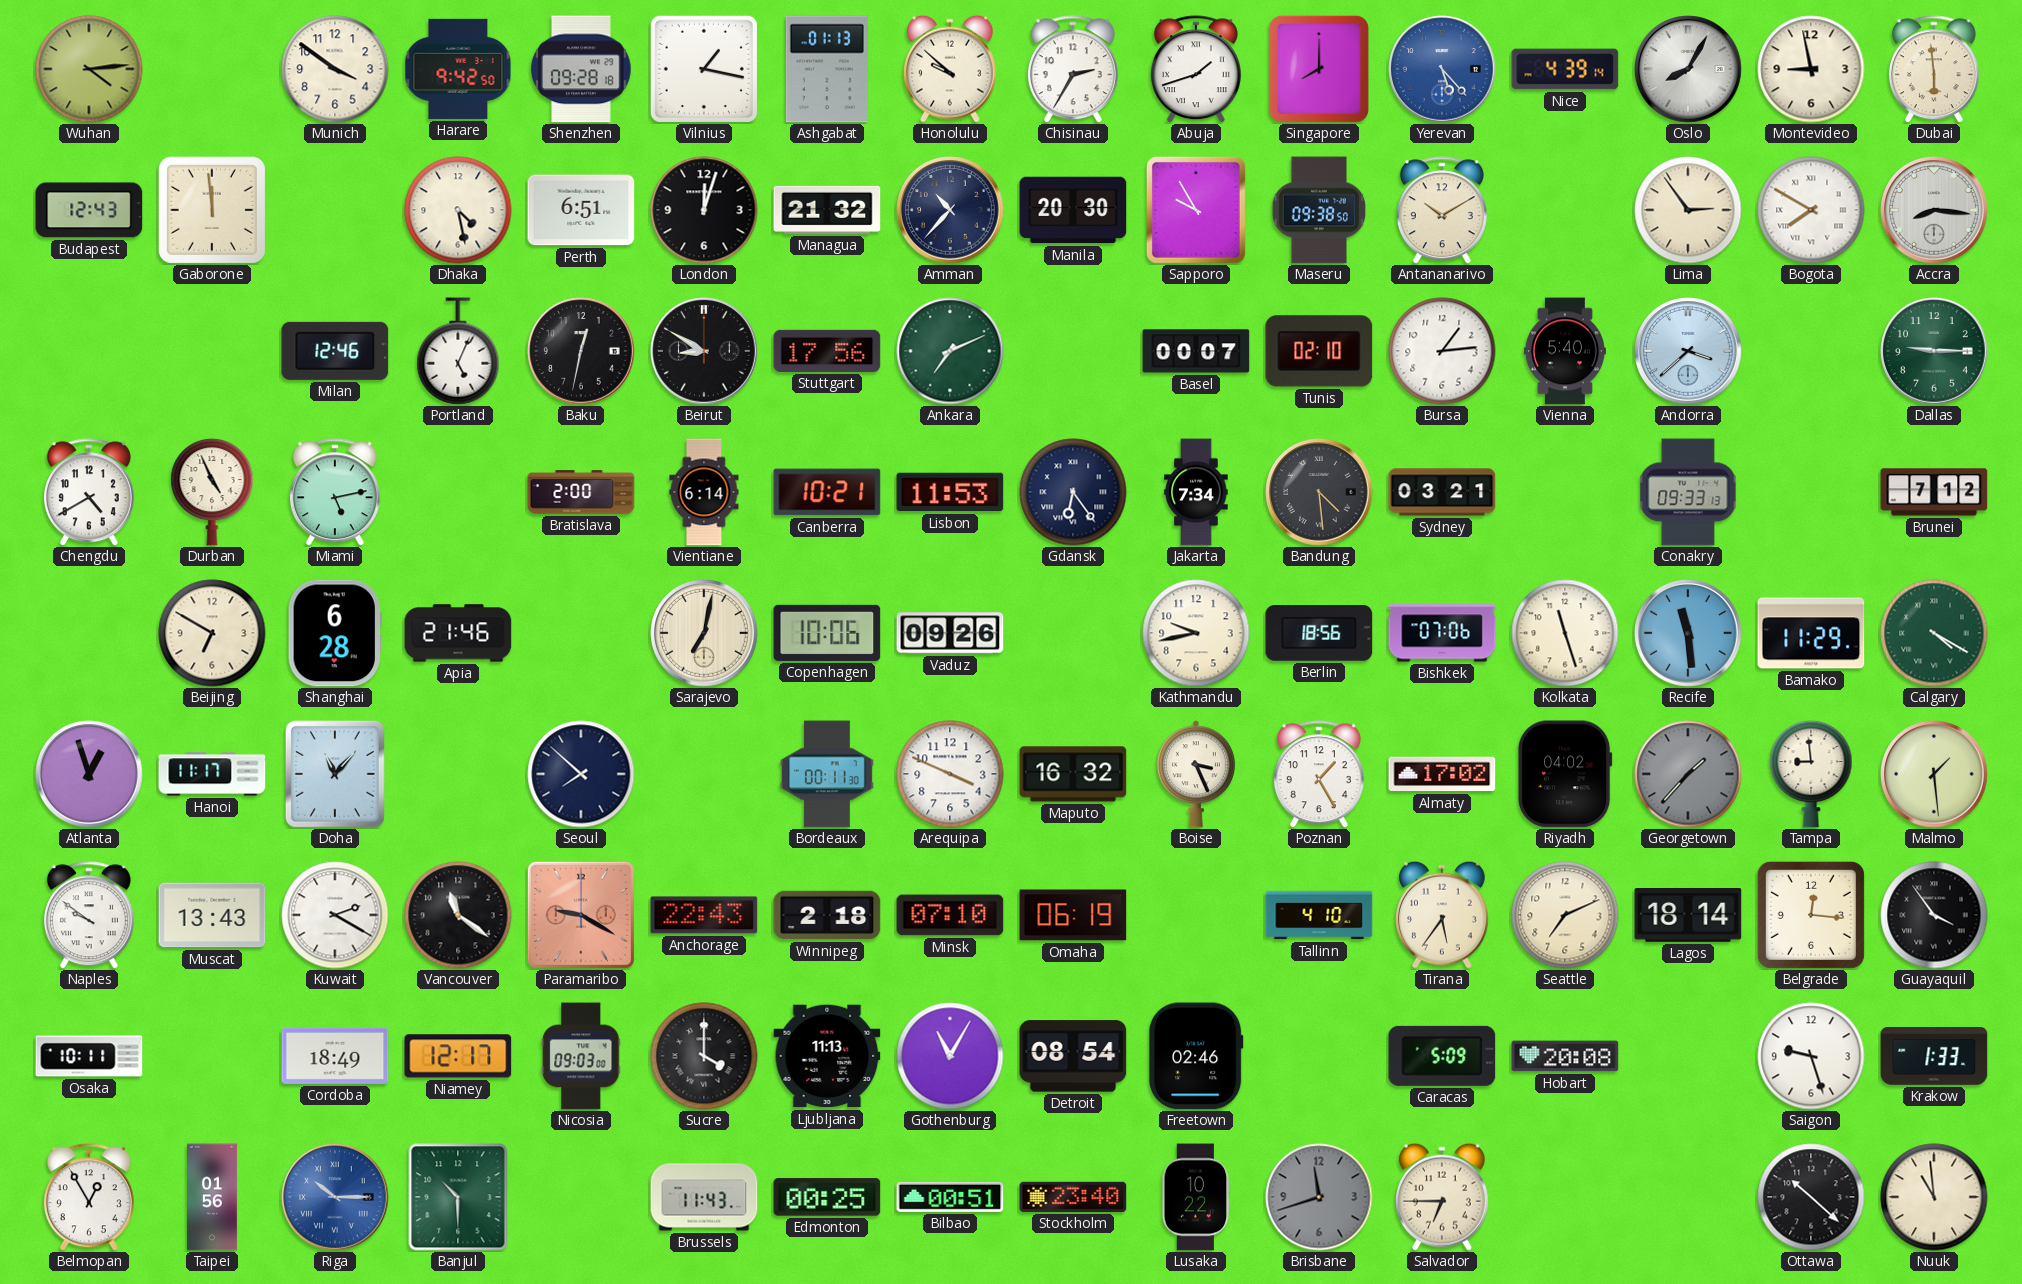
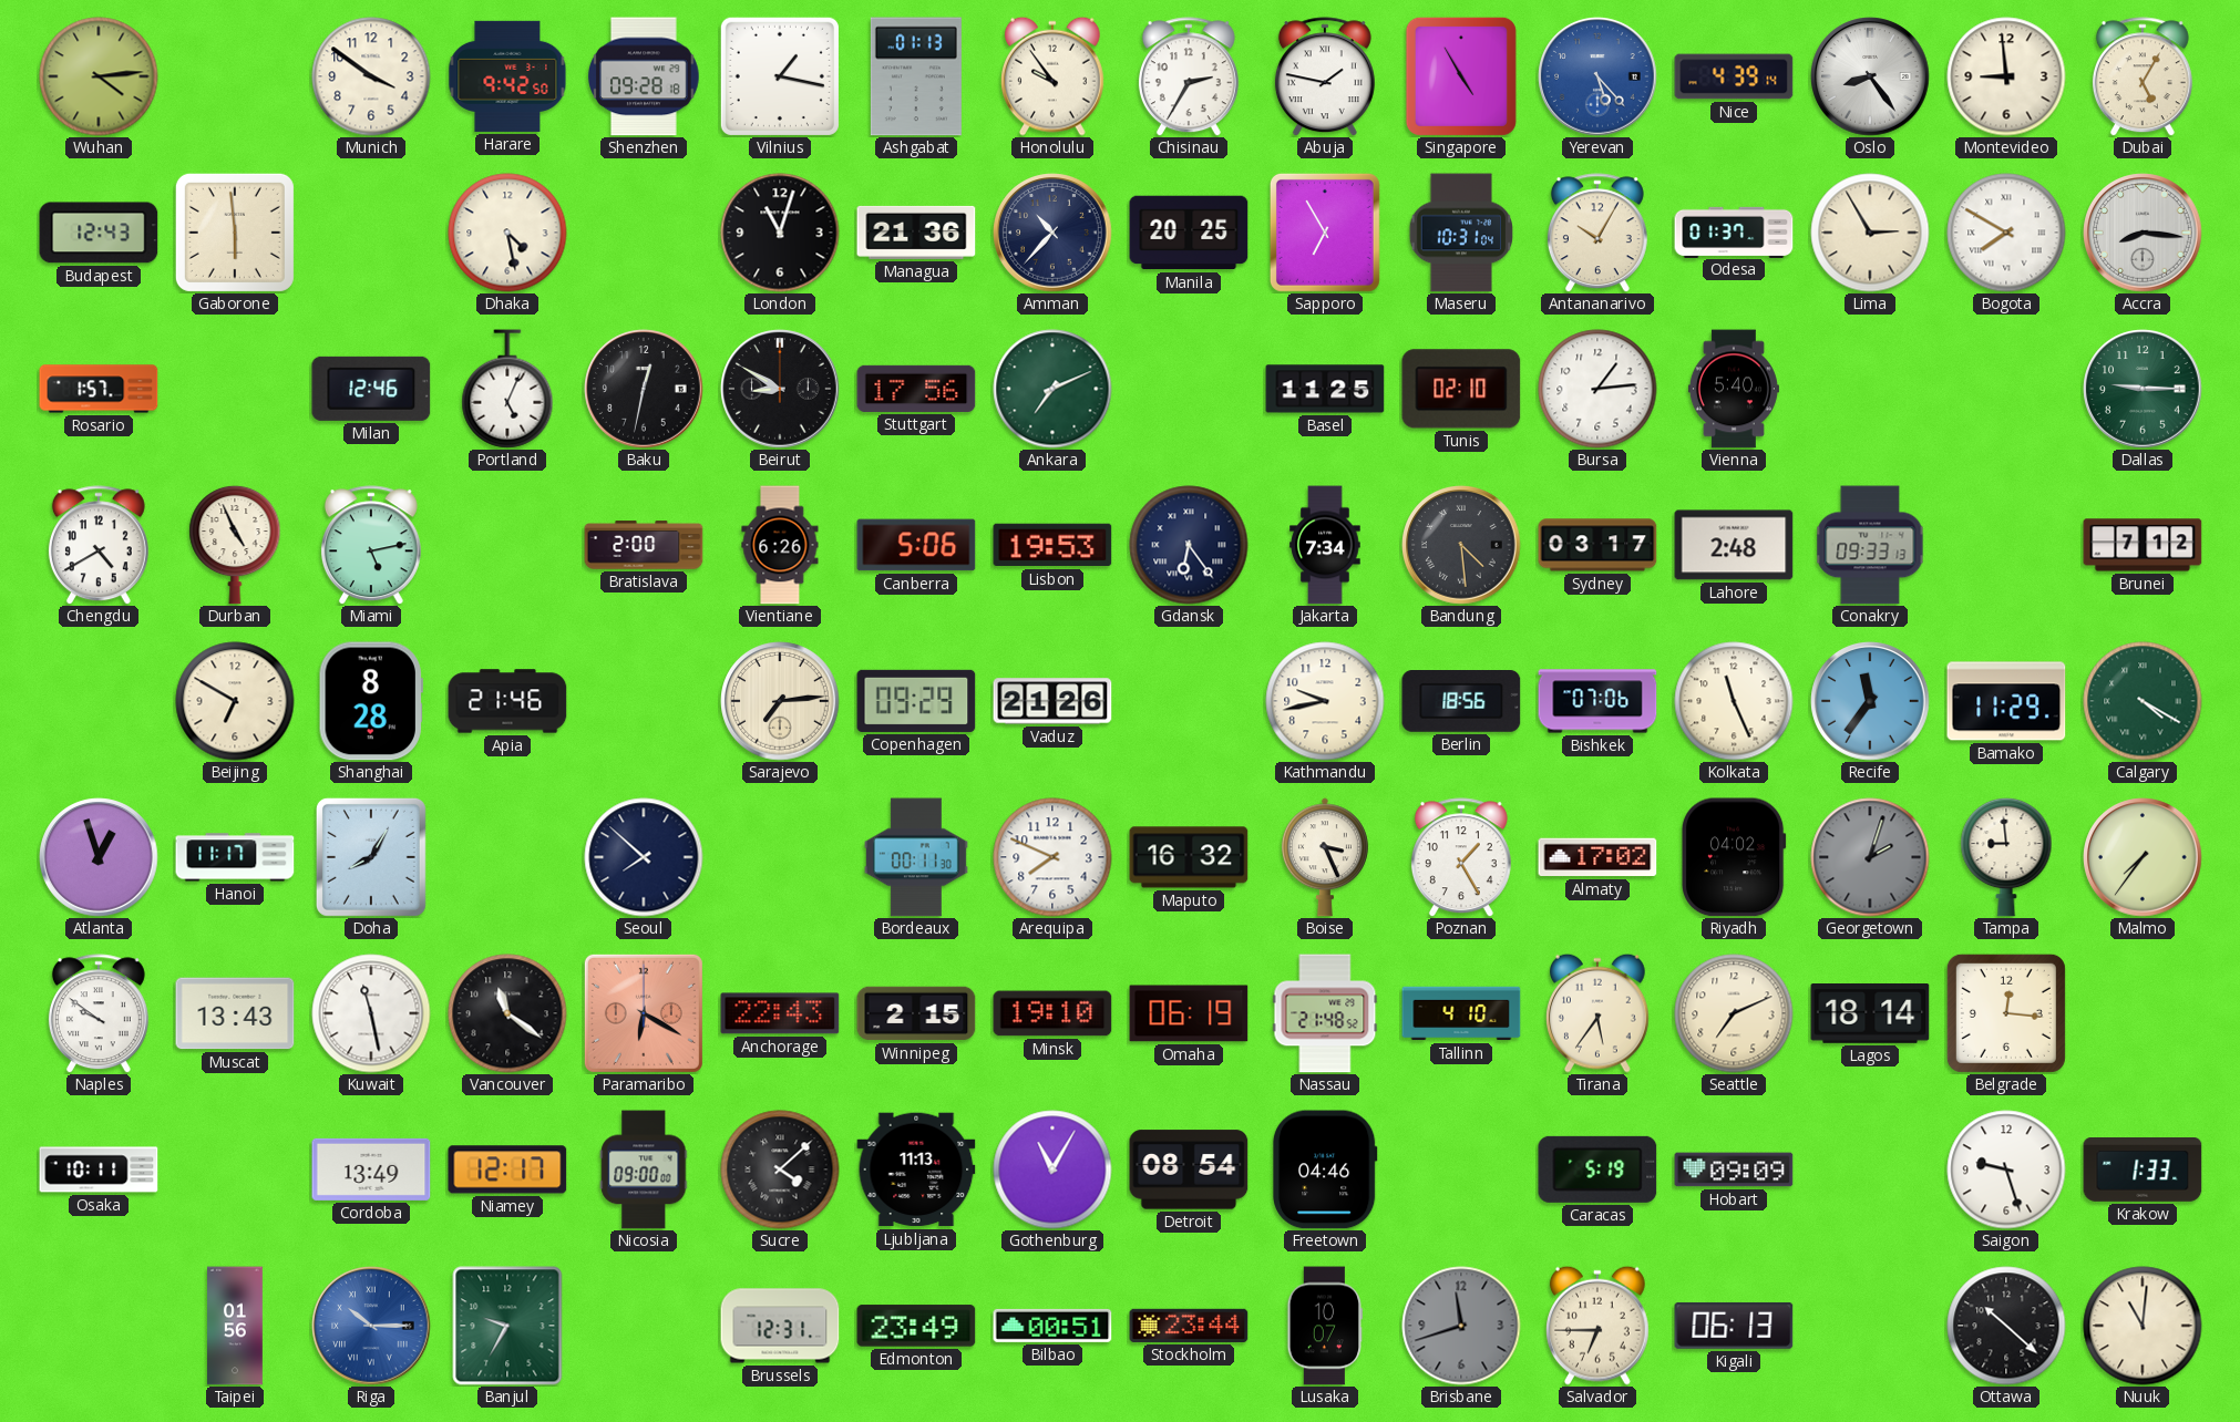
Honolulu: 9:52 -> 9:54 (1052, 76)
Abuja: 1:42 -> 1:47 (1325, 76)
Singapore: 8:00 -> 4:55 (1461, 76)
Oslo: 8:05 -> 8:24 (1870, 76)
Montevideo: 8:58 -> 8:59 (2006, 76)
Dubai: 5:59 -> 5:05 (2143, 76)
Gaborone: 11:59 -> 5:59 (235, 233)
Perth: 6:51 -> none (581, 210)
London: 12:03 -> 11:03 (780, 233)
Managua: 21:32 -> 21:36 (916, 233)
Manila: 20:30 -> 20:25 (1189, 233)
Sapporo: 9:55 -> 6:55 (1325, 233)
Maseru: 09:38 -> 10:31 (1461, 233)
Antananarivo: 10:10 -> 10:05 (1597, 233)
Odesa: none -> 01:37 (1734, 231)
Lima: 2:54 -> 2:55 (1870, 233)
Rosario: none -> 1:57 (99, 389)
Basel: 00:07 -> 11:25 (1325, 389)
Andorra: 3:38 -> none (1688, 351)
Vientiane: 6:14 -> 6:26 (780, 545)
Canberra: 10:21 -> 5:06 (916, 545)
Lisbon: 11:53 -> 19:53 (1052, 545)
Sydney: 03:21 -> 03:17 (1597, 545)
Lahore: none -> 2:48 (1734, 545)
Shanghai: 6:28 -> 8:28 (371, 701)
Sarajevo: 7:02 -> 7:14 (780, 701)
Copenhagen: 10:06 -> 09:29 (916, 701)
Vaduz: 09:26 -> 21:26 (1052, 701)
Kolkata: 11:27 -> 11:26 (1734, 701)
Recife: 11:29 -> 11:36 (1870, 701)
Doha: 11:07 -> 8:05 (371, 857)
Arequipa: 3:49 -> 7:49 (1052, 857)
Georgetown: 1:37 -> 2:03 (1870, 857)
Malmo: 1:29 -> 7:36 (2143, 857)
Kuwait: 2:20 -> 11:28 (371, 1013)
Paramaribo: 9:20 -> 6:20 (644, 1013)
Winnipeg: 2:18 -> 2:15 (916, 1013)
Minsk: 07:10 -> 19:10 (1052, 1013)
Nassau: none -> 21:48 (1325, 1013)
Guayaquil: 3:54 -> none (1934, 915)
Cordoba: 18:49 -> 13:49 (371, 1169)
Nicosia: 09:03 -> 09:00 (644, 1169)
Sucre: 4:00 -> 4:08 (780, 1169)
Freetown: 02:46 -> 04:46 (1326, 1169)
Caracas: 5:09 -> 5:19 (1597, 1169)
Hobart: 20:08 -> 09:09 (1734, 1169)
Belmopan: 12:55 -> none (89, 1197)
Banjul: 10:30 -> 9:35 (507, 1326)
Brussels: 11:43 -> 12:31 (780, 1326)
Edmonton: 00:25 -> 23:49 (916, 1326)
Stockholm: 23:40 -> 23:44 (1189, 1326)
Lusaka: 10:22 -> 10:07 (1325, 1326)
Kigali: none -> 06:13 (1734, 1326)
Nuuk: 10:59 -> 11:01 (2143, 1326)
